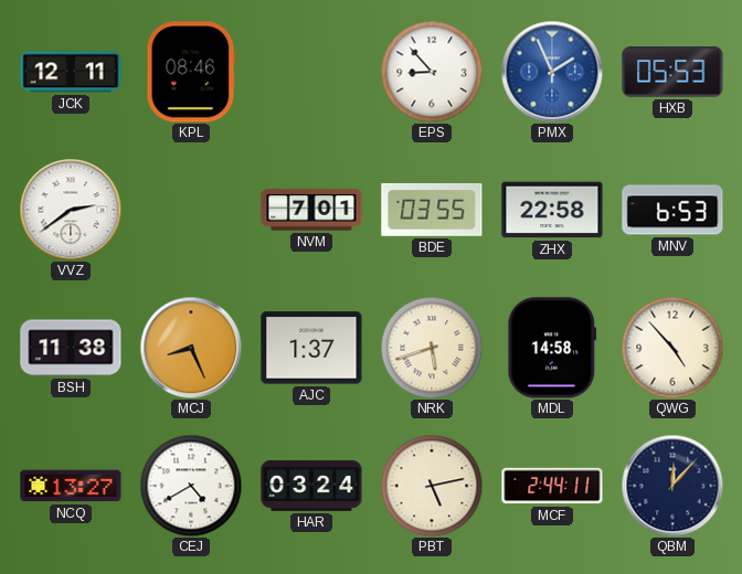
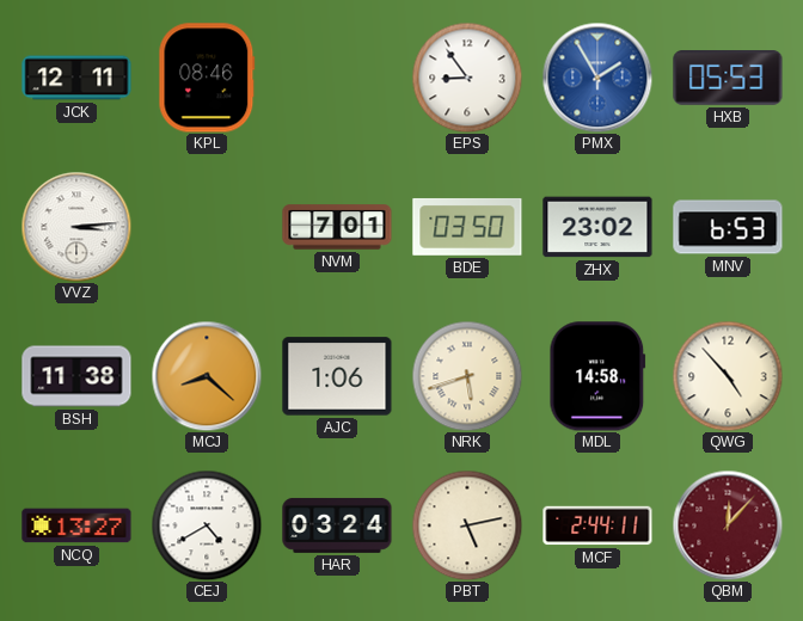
EPS: 8:53 -> 8:54 (467, 78)
PMX: 1:56 -> 1:55 (597, 78)
VVZ: 2:39 -> 3:14 (76, 227)
BDE: 03:55 -> 03:50 (467, 227)
ZHX: 22:58 -> 23:02 (597, 227)
MCJ: 8:26 -> 8:22 (207, 376)
AJC: 1:37 -> 1:06 (337, 376)
QBM dial: navy -> burgundy (728, 525)
